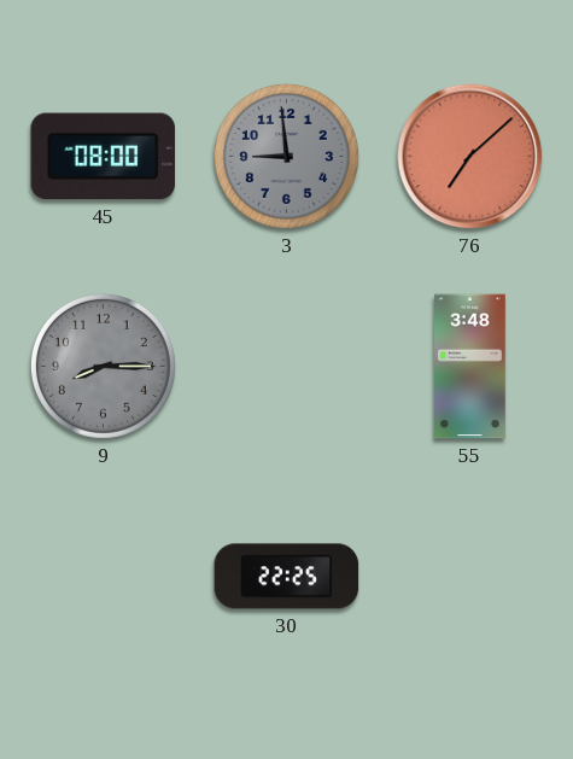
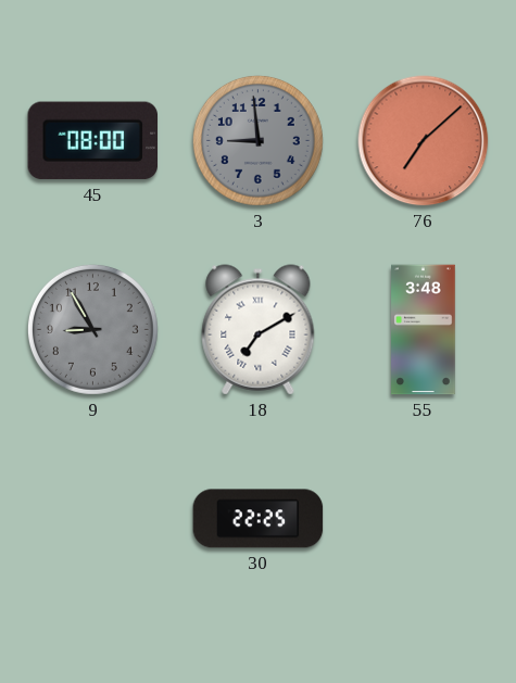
9: 8:15 -> 8:55 (92, 329)
18: none -> 7:10 (259, 330)
